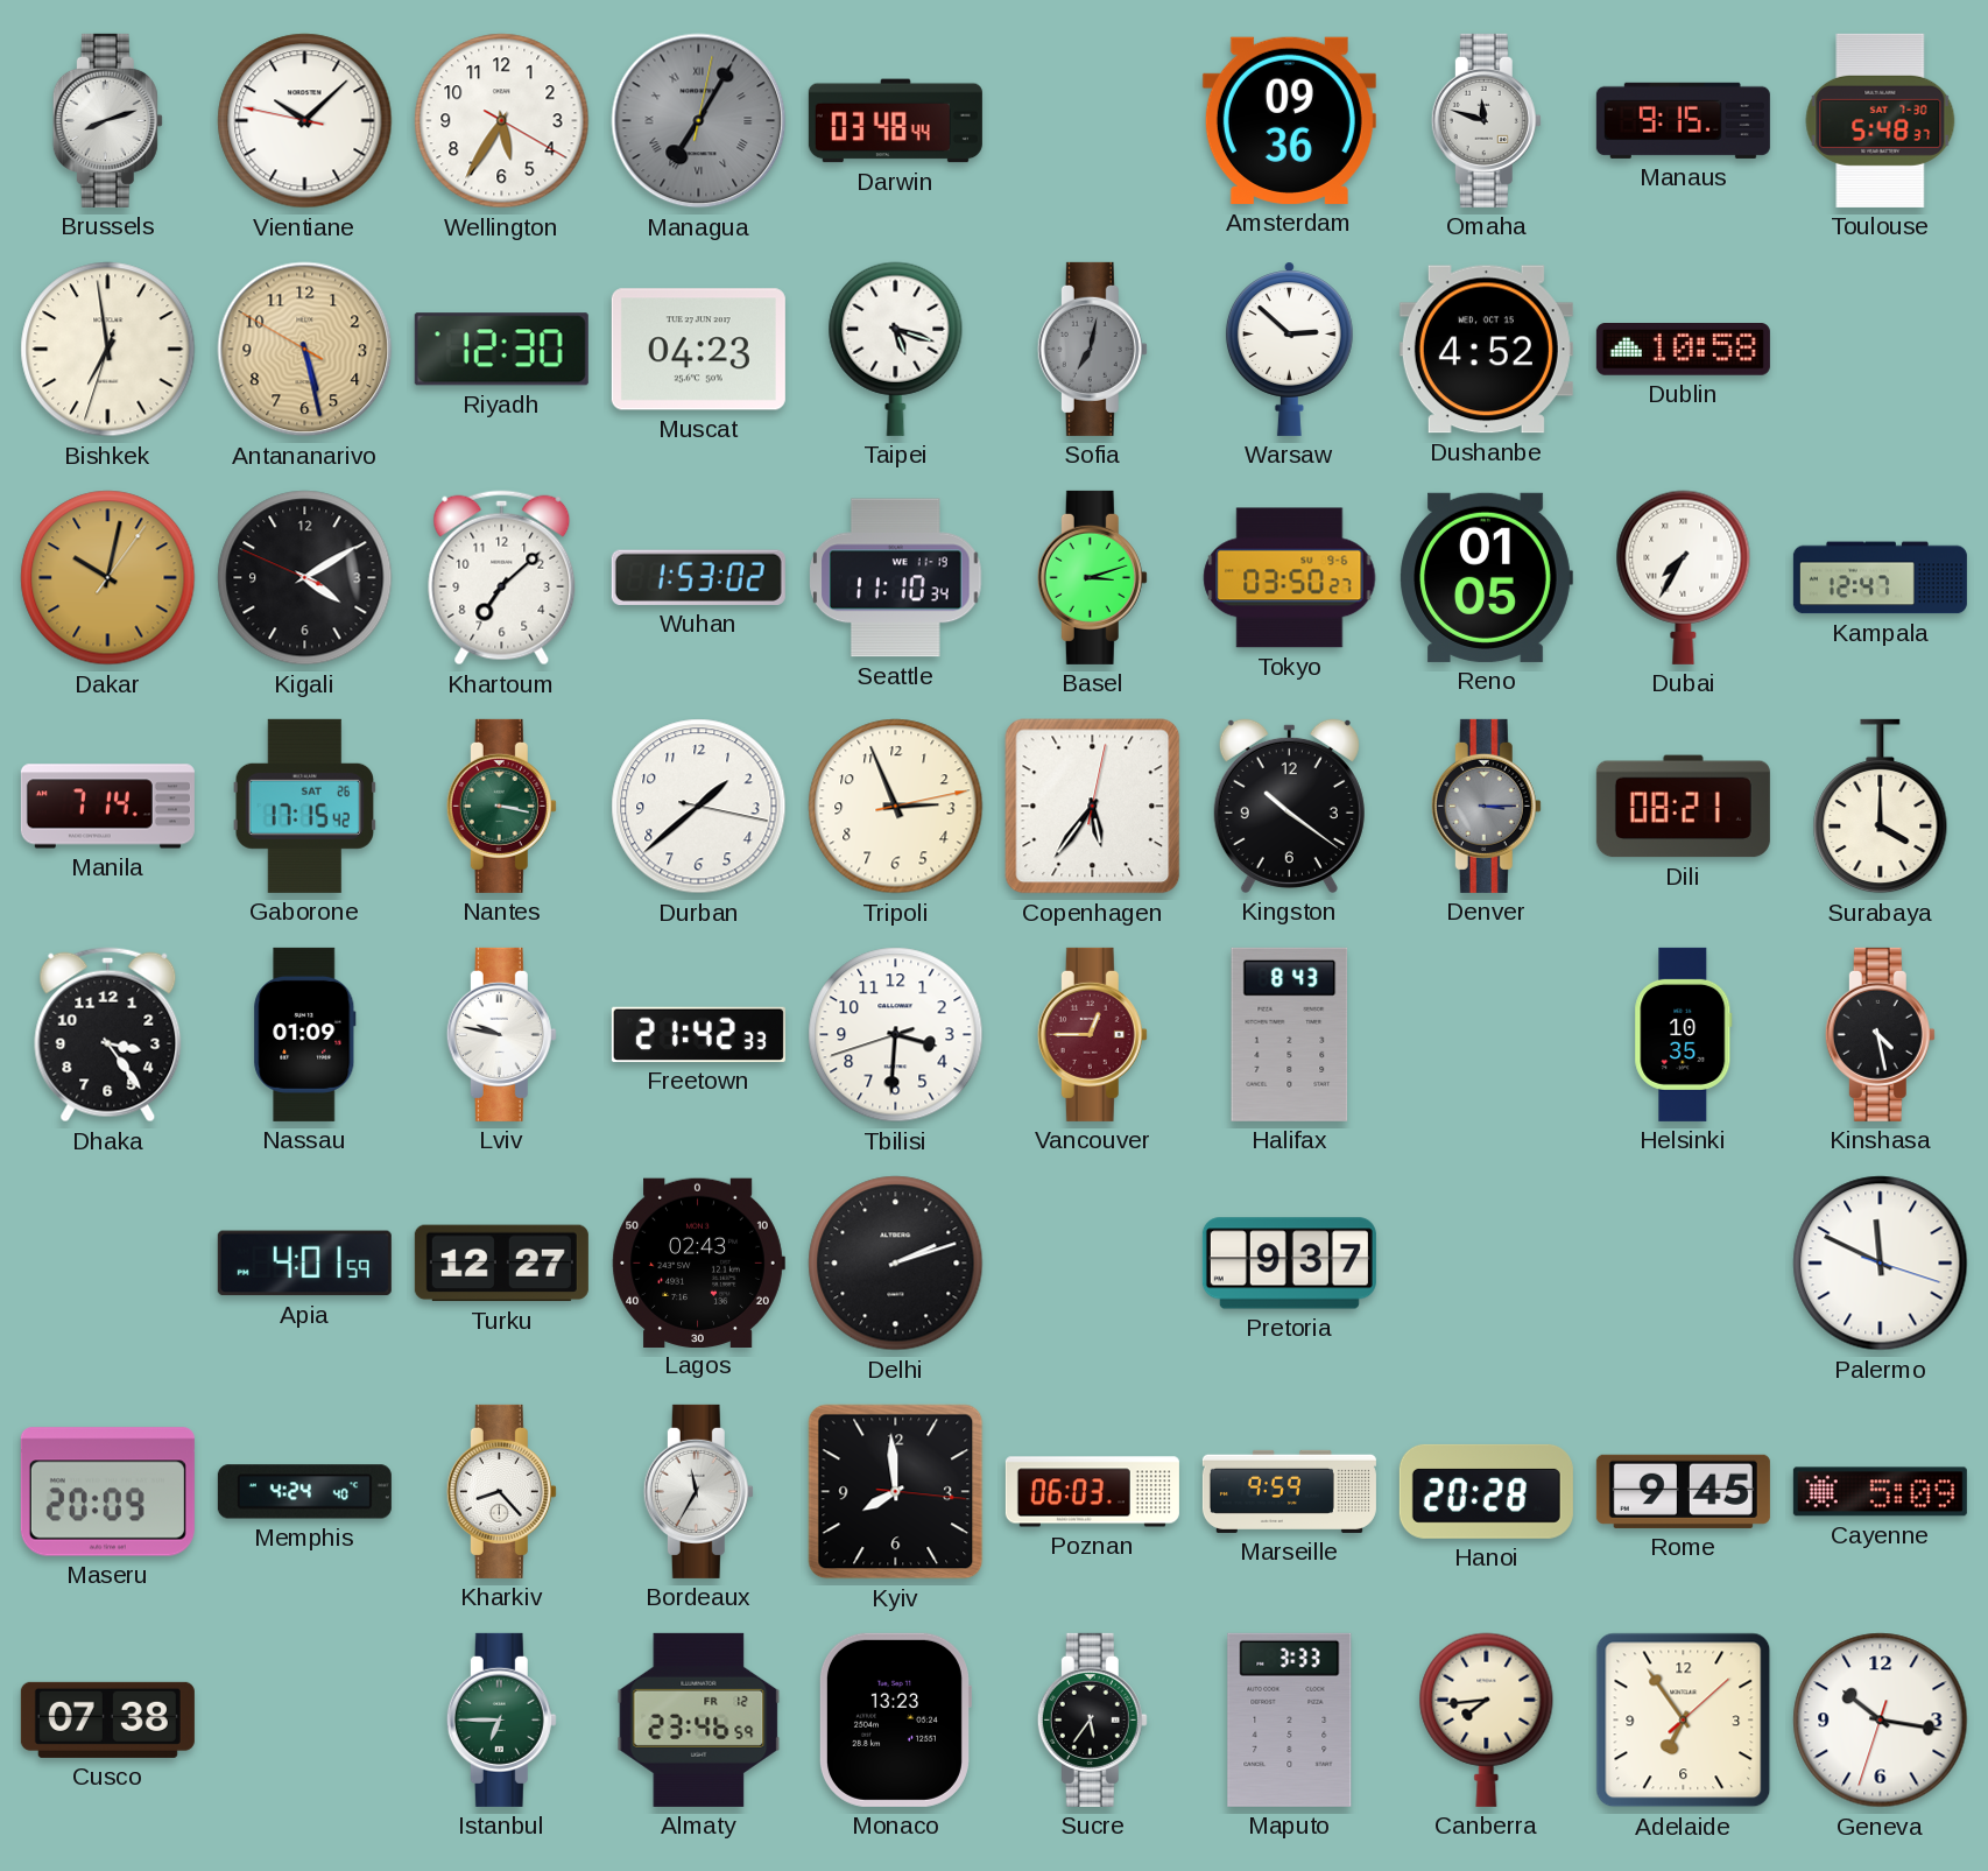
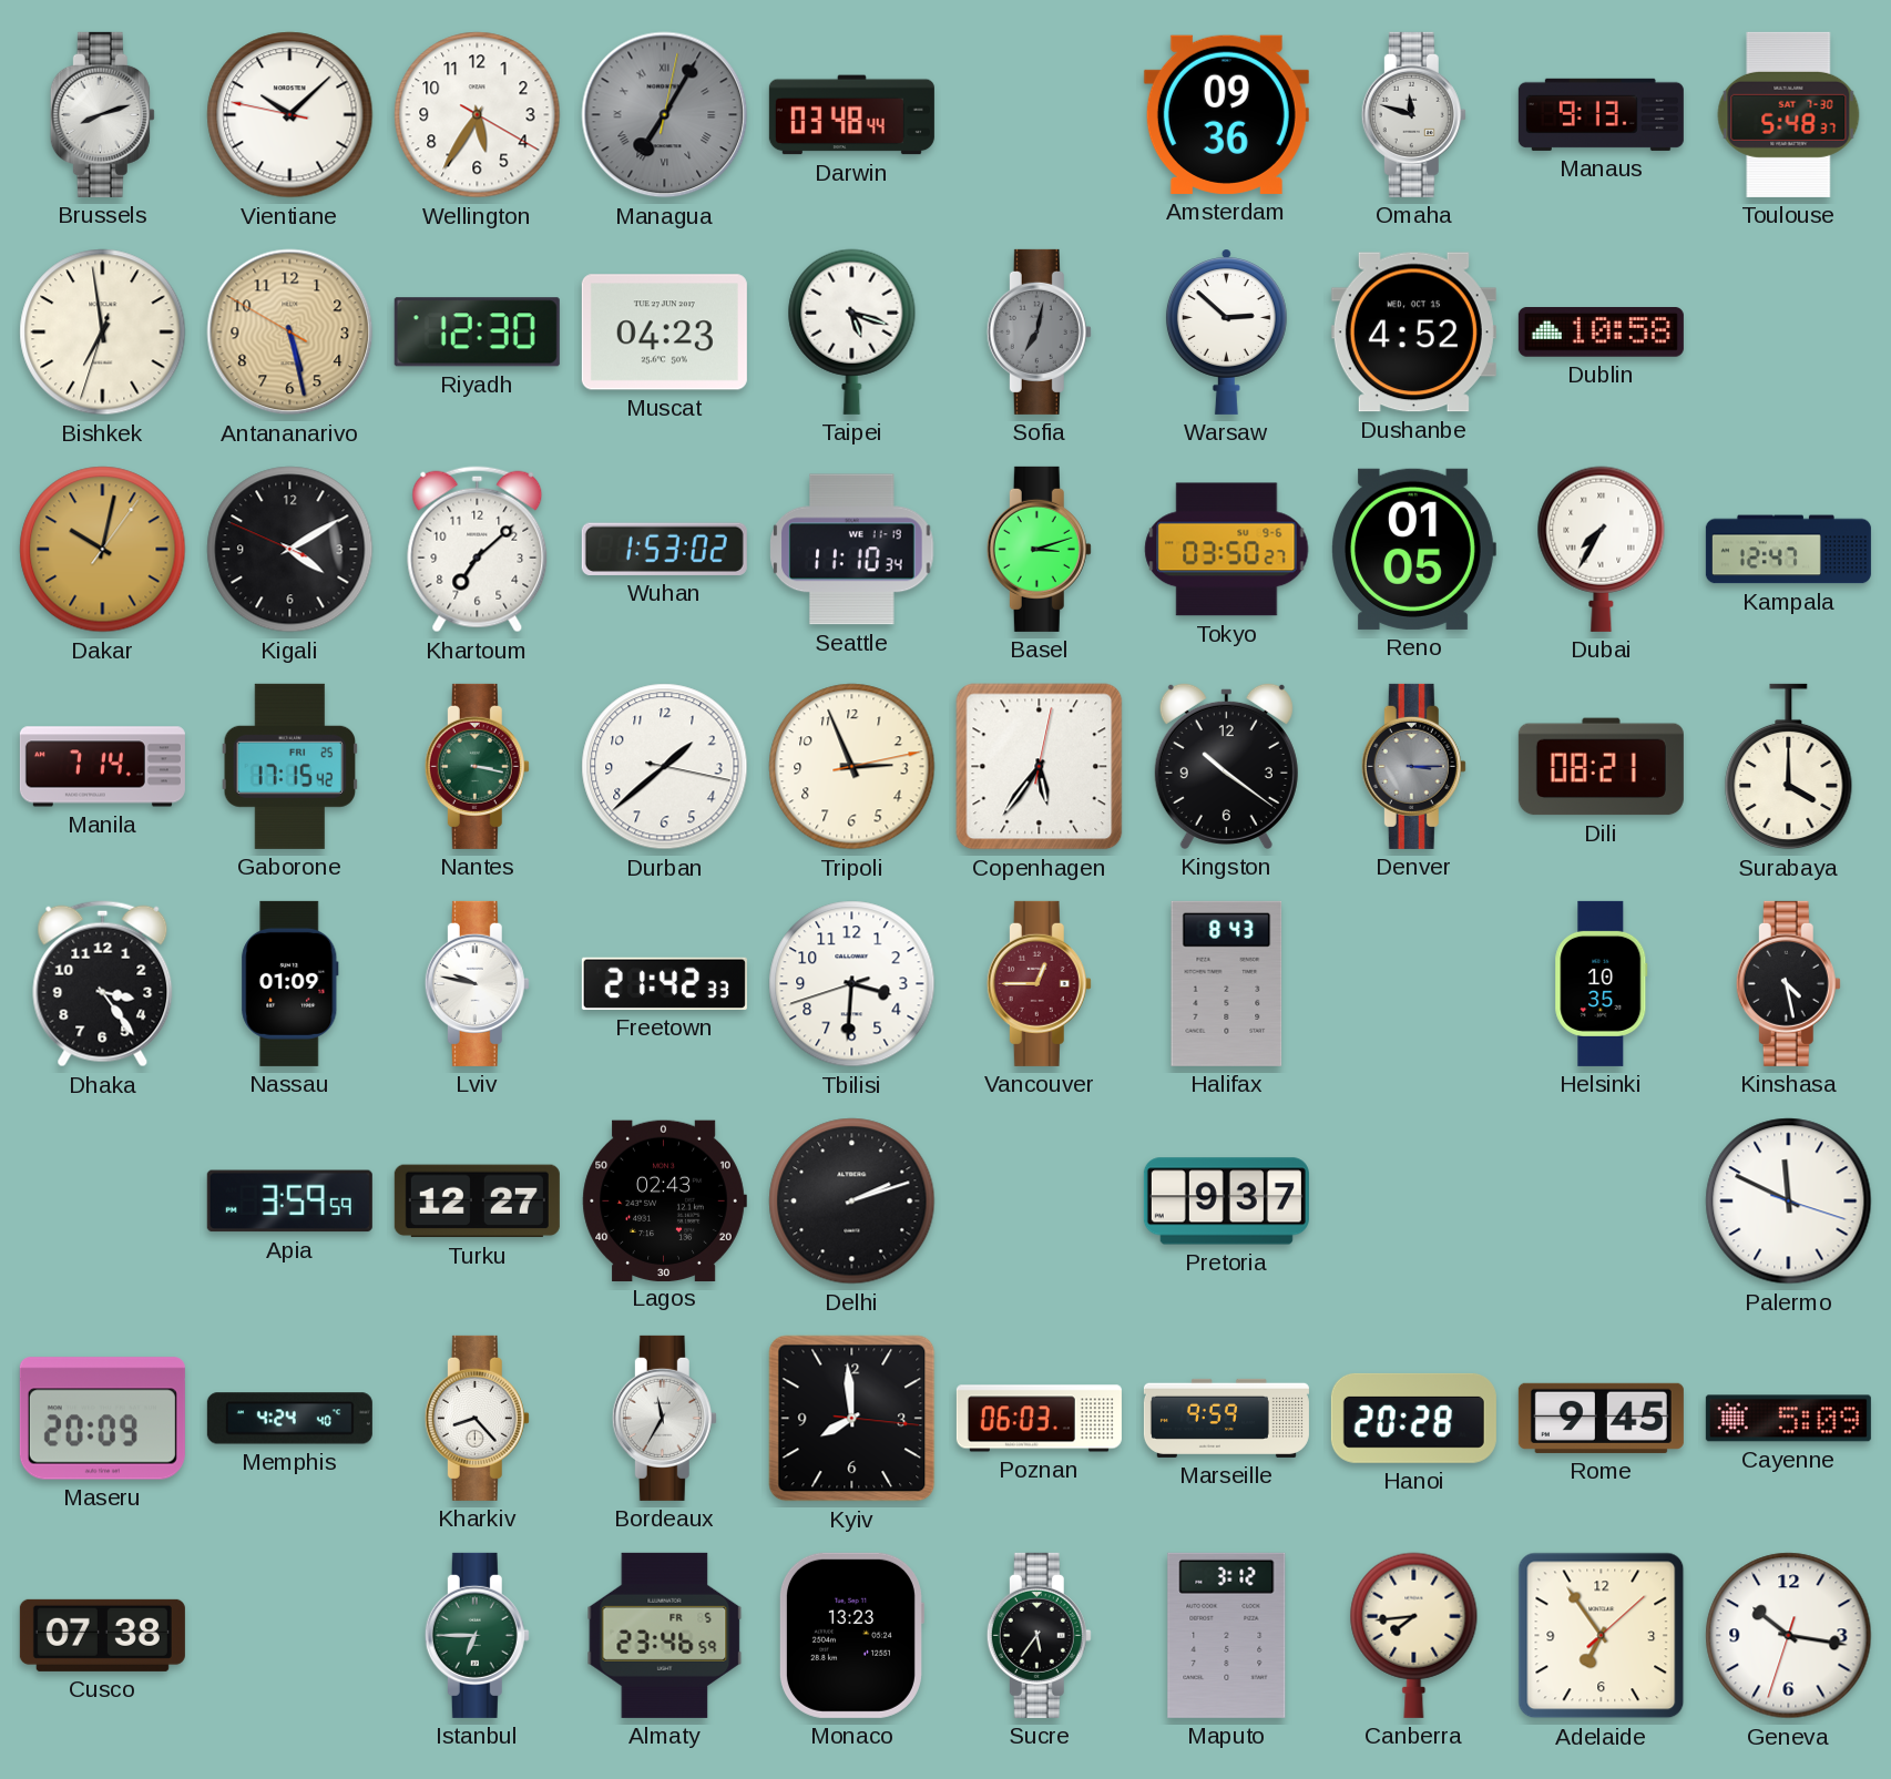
Manaus: 9:15 -> 9:13 (1601, 114)
Gaborone date: SAT 26 -> FRI 25 (289, 766)
Apia: 4:01 -> 3:59 (289, 1202)
Almaty date: FR 12 -> FR 5 (665, 1635)
Maputo: 3:33 -> 3:12 (1227, 1635)
